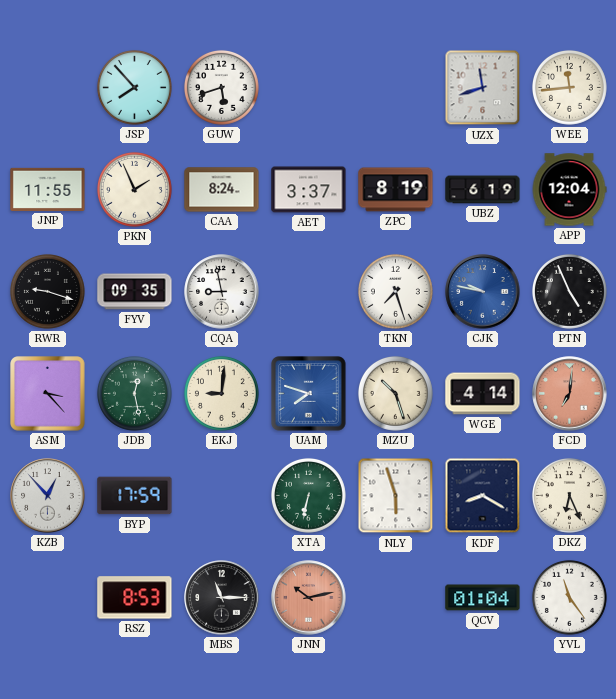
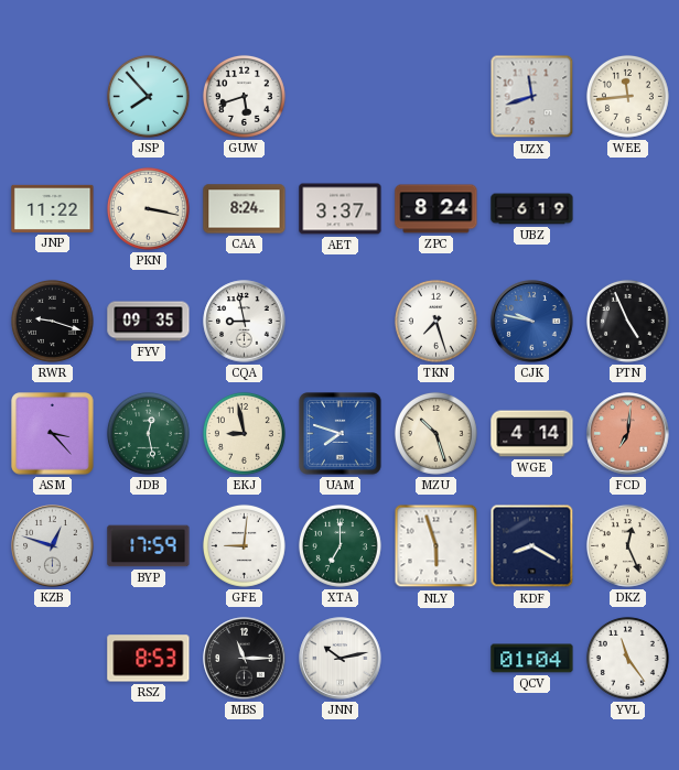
JNP: 11:55 -> 11:22 (53, 208)
PKN: 1:56 -> 3:17 (148, 208)
ZPC: 8:19 -> 8:24 (436, 209)
APP: 12:04 -> none (569, 190)
EKJ: 9:01 -> 8:58 (244, 433)
KZB: 12:53 -> 12:48 (53, 546)
GFE: none -> 9:01 (244, 545)
XTA: 6:32 -> 7:00 (339, 545)
DKZ: 6:26 -> 12:26 (627, 545)
JNN dial: salmon -> white (341, 659)
